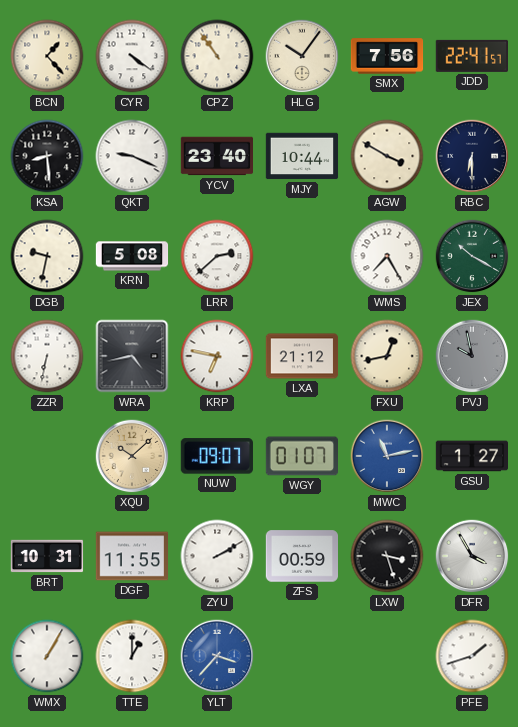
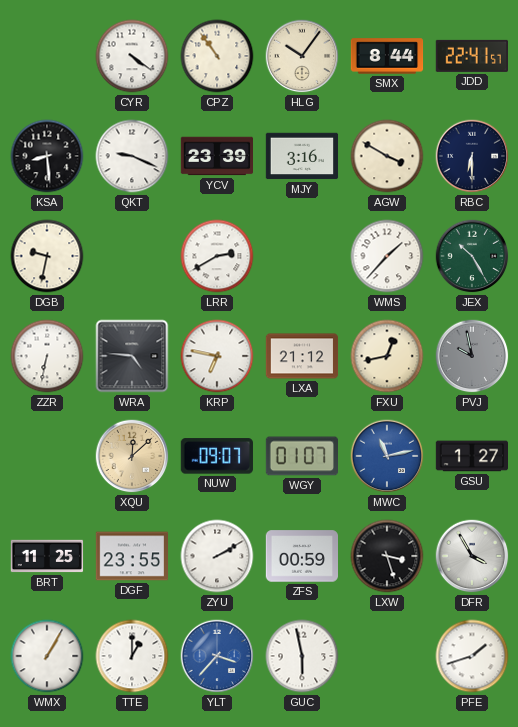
BCN: 1:23 -> none (47, 56)
SMX: 7:56 -> 8:44 (387, 56)
YCV: 23:40 -> 23:39 (216, 156)
MJY: 10:44 -> 3:16 (302, 156)
KRN: 5:08 -> none (132, 256)
LRR: 2:38 -> 2:40 (217, 256)
WMS: 7:25 -> 1:37 (387, 256)
JEX: 10:20 -> 10:25 (472, 256)
WRA: 4:43 -> 4:46 (132, 356)
XQU: 10:08 -> 12:08 (132, 456)
BRT: 10:31 -> 11:25 (47, 556)
DGF: 11:55 -> 23:55 (132, 556)
GUC: none -> 5:58 (302, 656)
